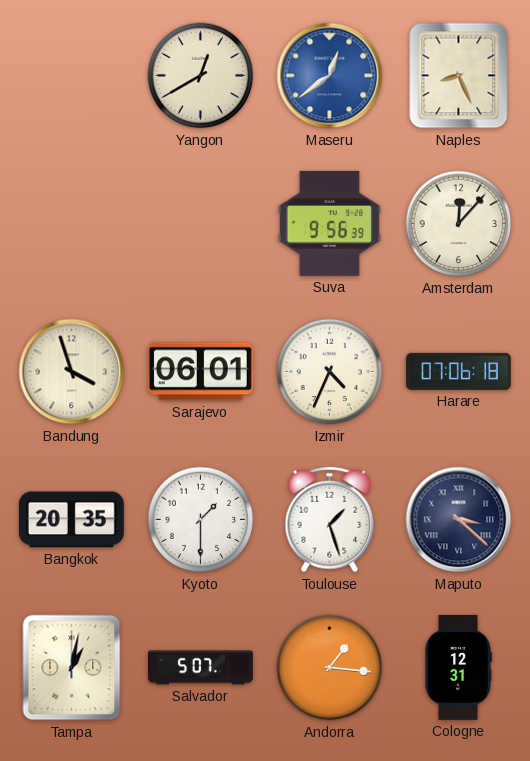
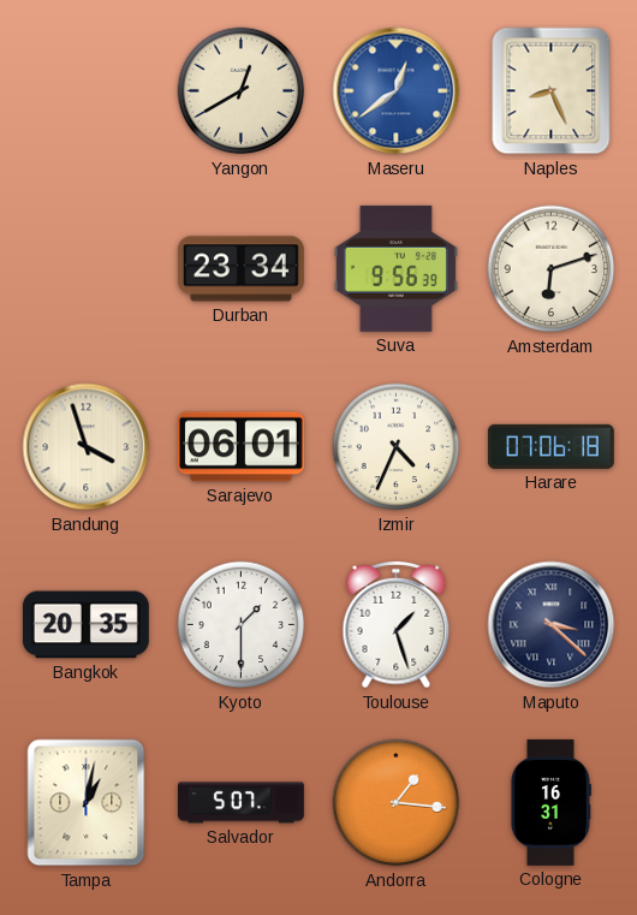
Durban: none -> 23:34 (240, 269)
Amsterdam: 12:07 -> 6:12 (552, 269)
Cologne: 12:31 -> 16:31 (550, 802)
